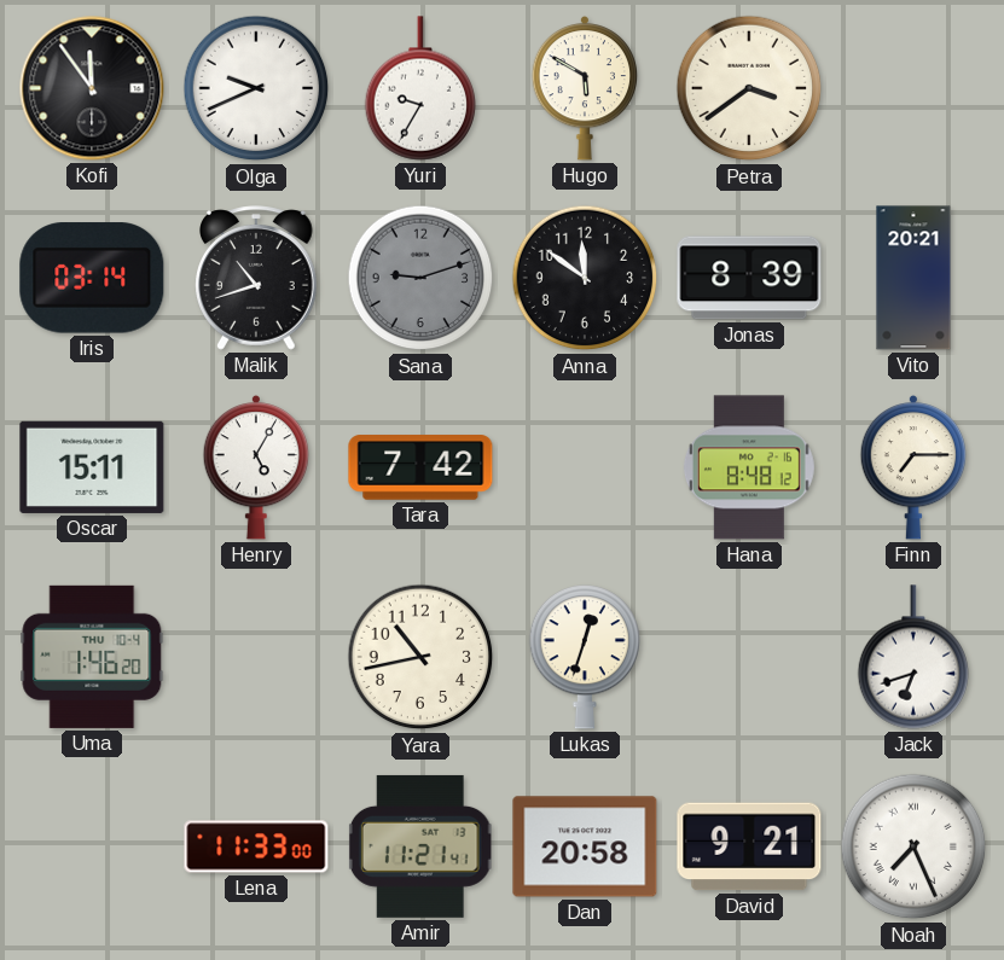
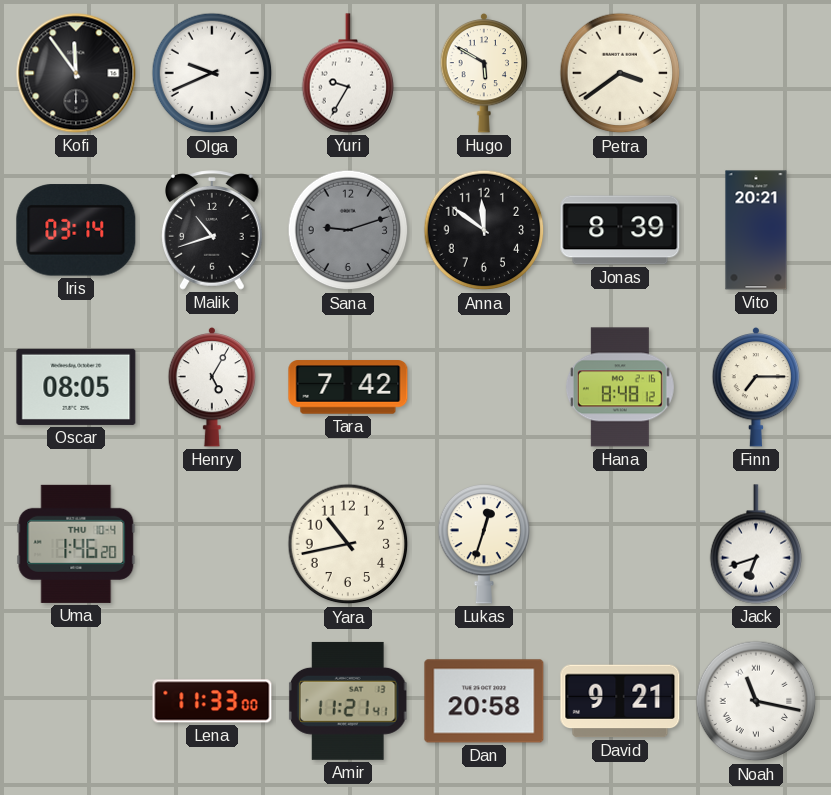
Oscar: 15:11 -> 08:05 (76, 387)
Noah: 7:26 -> 11:17 (756, 701)
